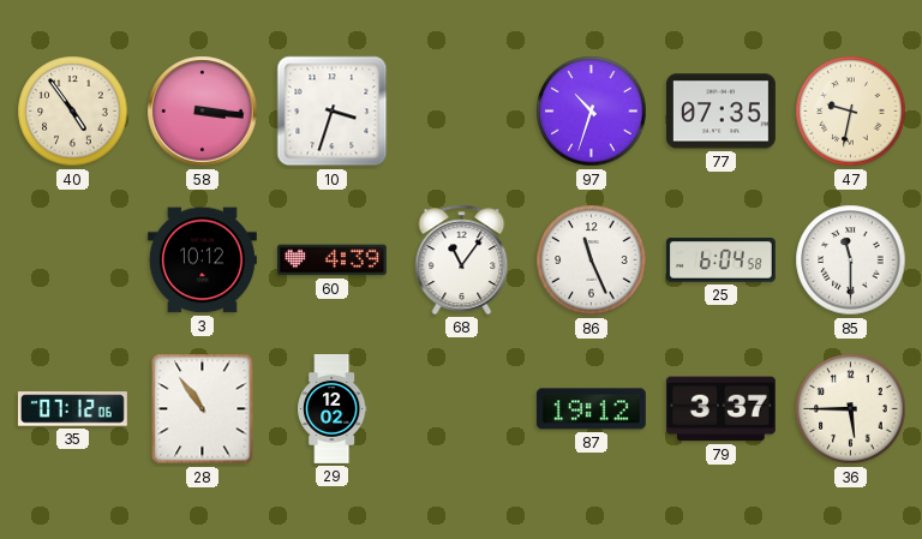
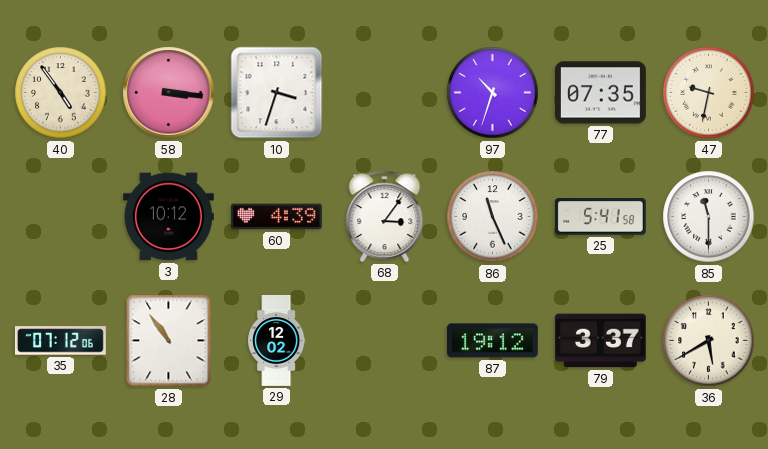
68: 11:06 -> 3:06 (385, 216)
25: 6:04 -> 5:41 (600, 217)
36: 5:45 -> 5:40 (709, 341)
